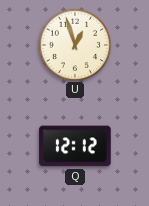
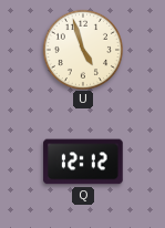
U: 12:57 -> 4:57 (82, 49)
